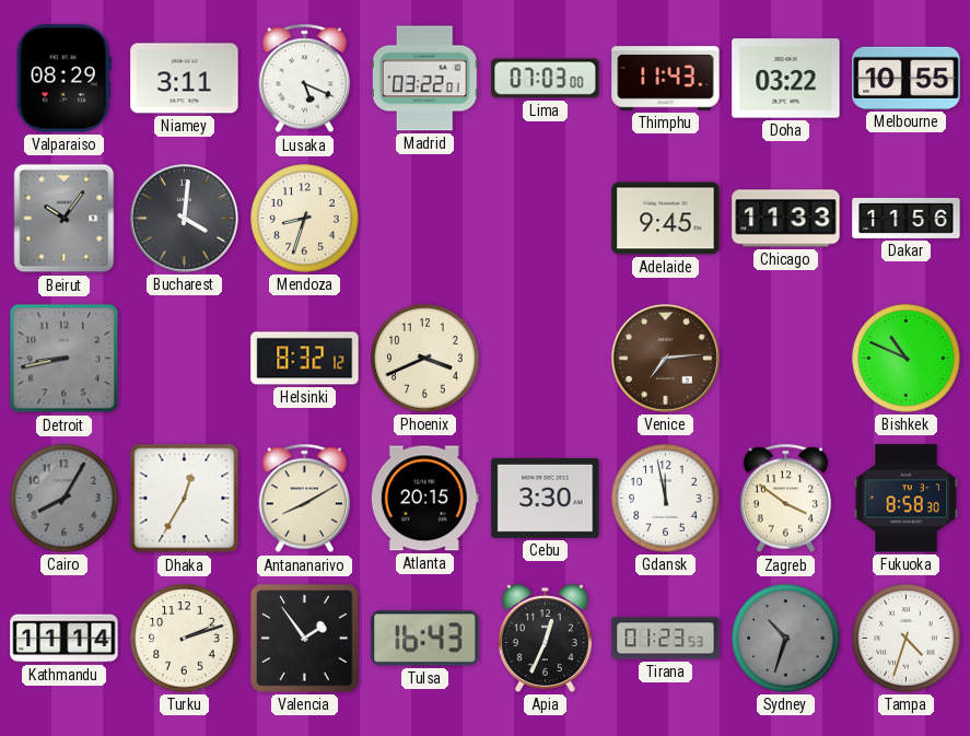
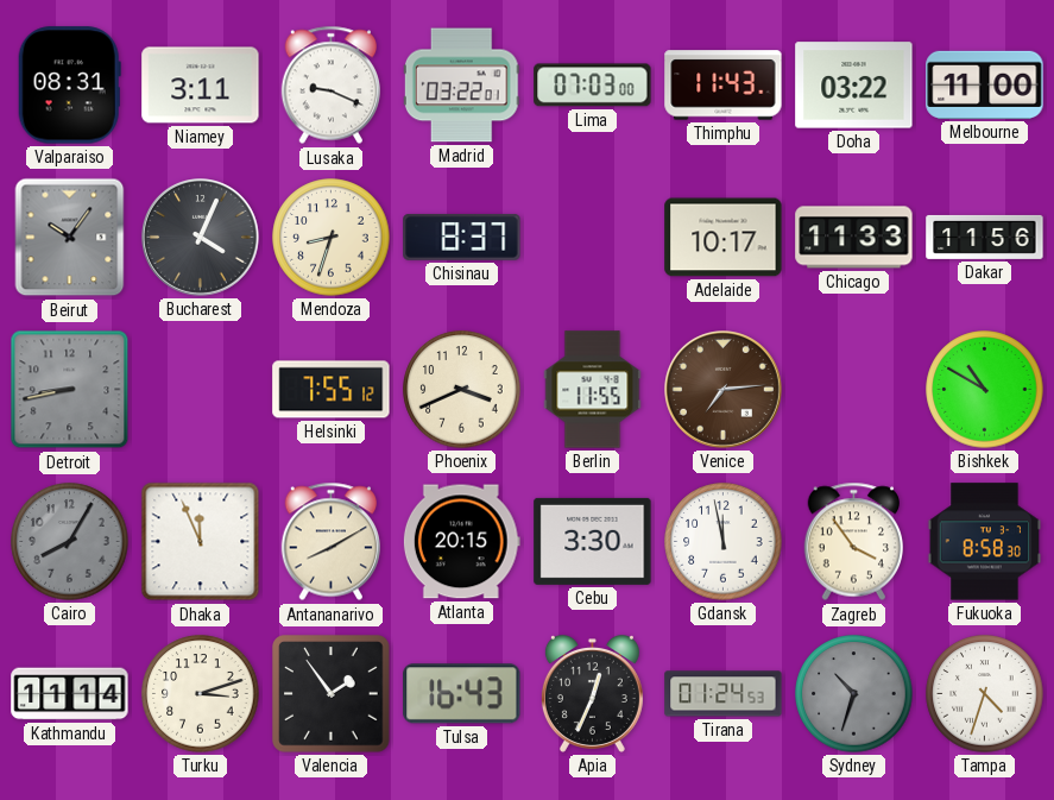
Valparaiso: 08:29 -> 08:31 (69, 86)
Lusaka: 5:19 -> 9:19 (330, 86)
Melbourne: 10:55 -> 11:00 (985, 84)
Bucharest: 4:01 -> 4:04 (201, 238)
Chisinau: none -> 8:37 (462, 237)
Adelaide: 9:45 -> 10:17 (724, 238)
Helsinki: 8:32 -> 7:55 (332, 390)
Berlin: none -> 11:55 (593, 390)
Bishkek: 10:49 -> 10:50 (985, 390)
Dhaka: 12:35 -> 11:56 (201, 542)
Zagreb: 3:51 -> 3:54 (853, 542)
Turku: 2:12 -> 3:12 (201, 694)
Tirana: 01:23 -> 01:24 (724, 694)
